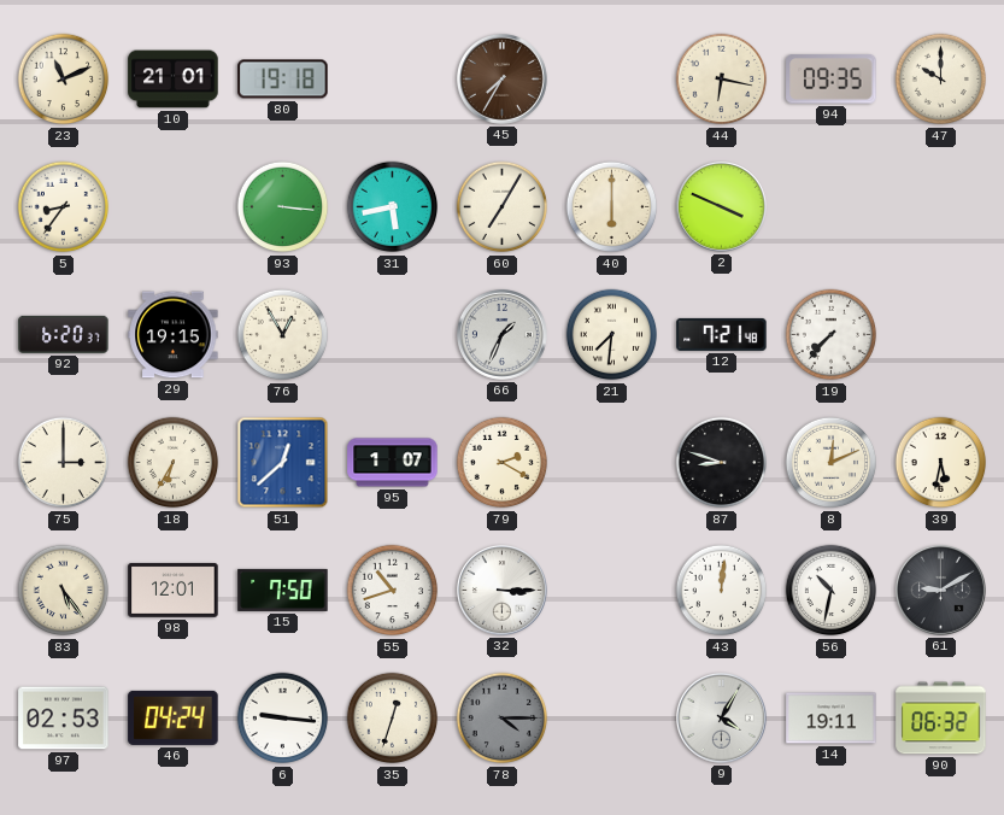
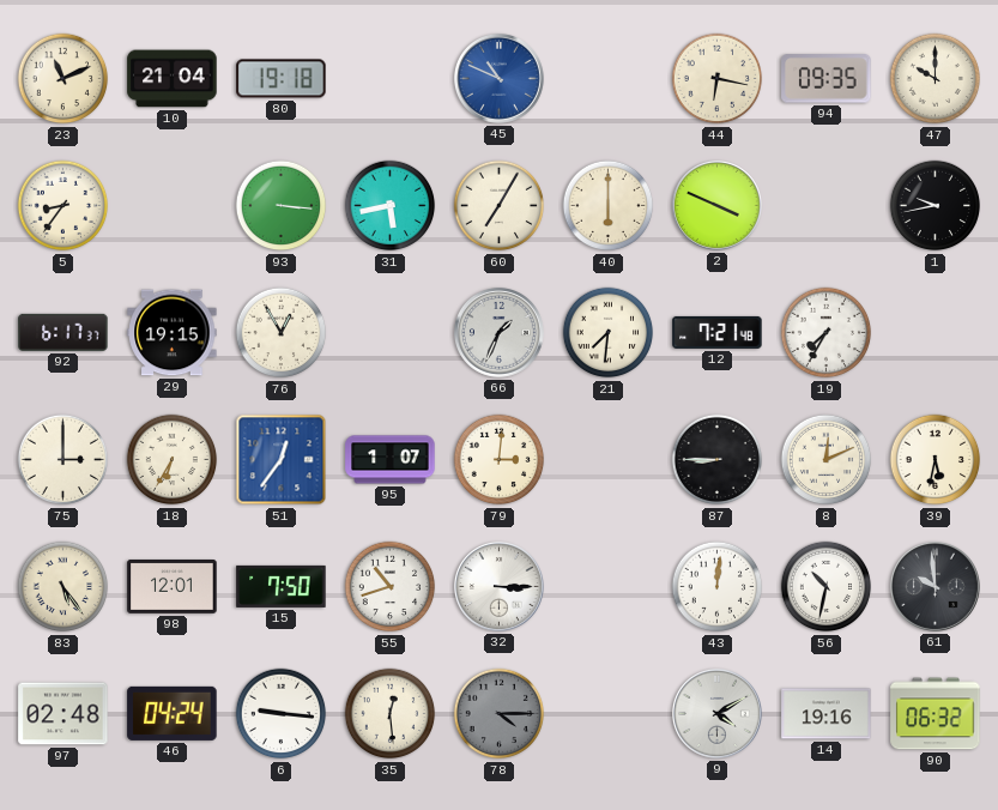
10: 21:01 -> 21:04 (173, 79)
45: 7:35 -> 10:49 (498, 78)
45 dial: brown -> blue (498, 78)
1: none -> 9:43 (936, 206)
92: 6:20 -> 6:17 (63, 332)
19: 7:37 -> 7:35 (827, 333)
51: 12:38 -> 12:36 (282, 460)
79: 2:20 -> 3:01 (500, 460)
87: 8:48 -> 8:45 (718, 460)
61: 9:10 -> 9:59 (935, 586)
97: 02:53 -> 02:48 (63, 714)
35: 12:33 -> 12:29 (391, 714)
9: 4:05 -> 4:10 (716, 713)
14: 19:11 -> 19:16 (827, 714)
